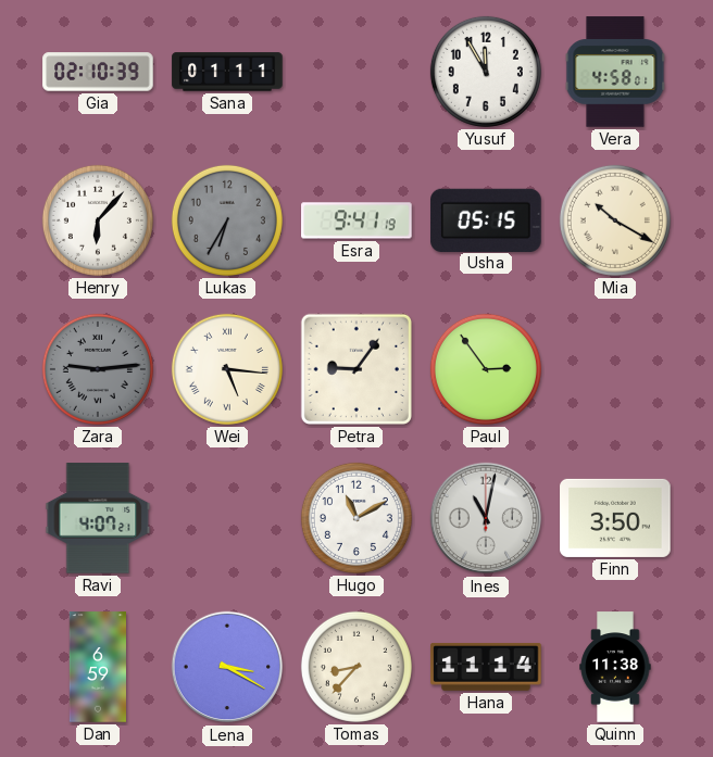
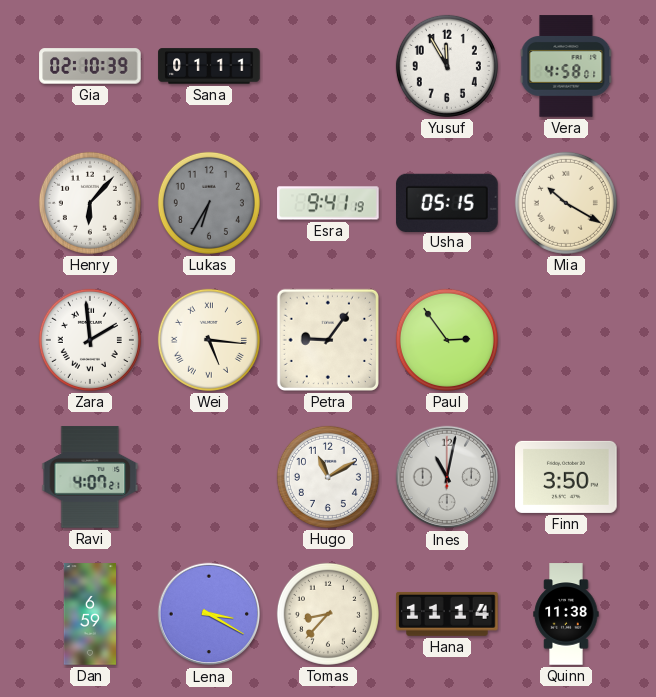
Zara: 9:14 -> 1:59 (90, 340)
Zara dial: grey -> white (90, 340)
